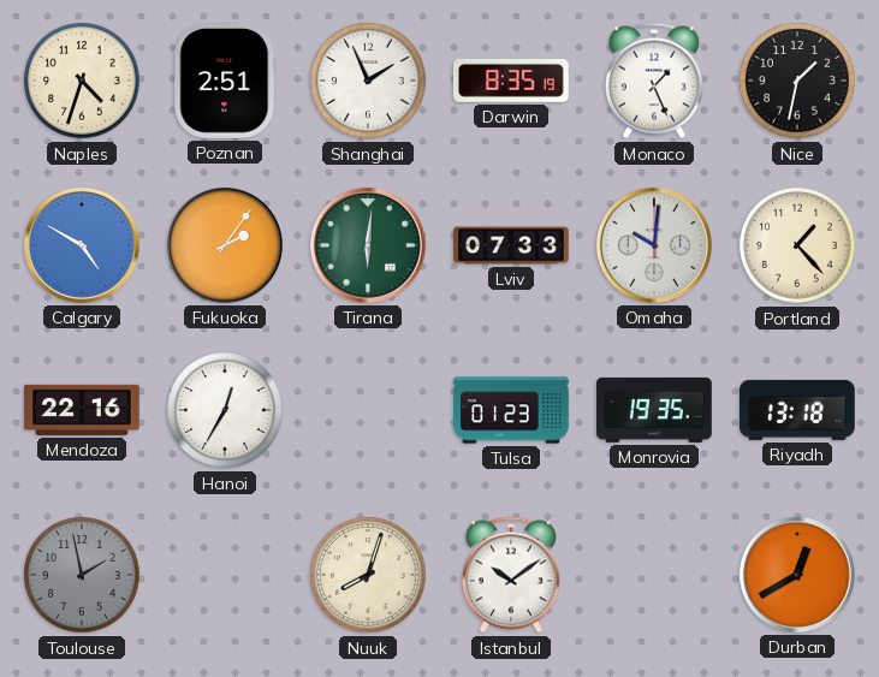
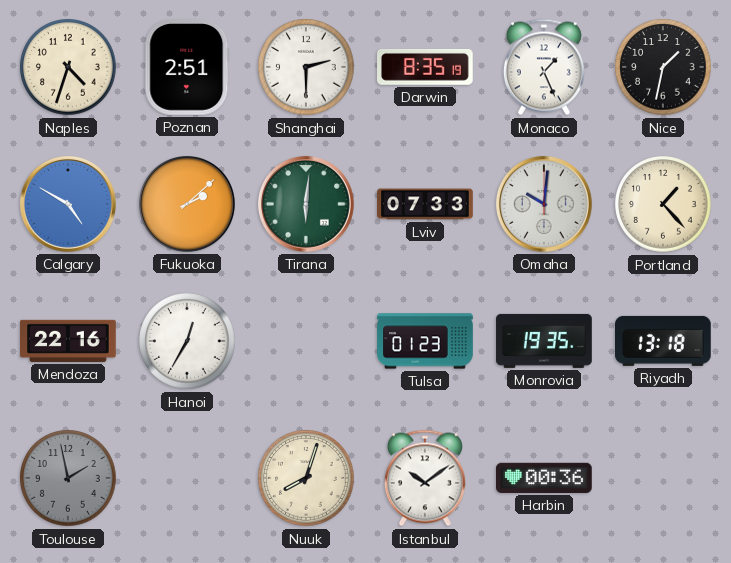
Shanghai: 1:56 -> 2:30 (306, 67)
Fukuoka: 2:06 -> 2:08 (187, 204)
Harbin: none -> 00:36 (545, 478)
Durban: 12:40 -> none (797, 575)
